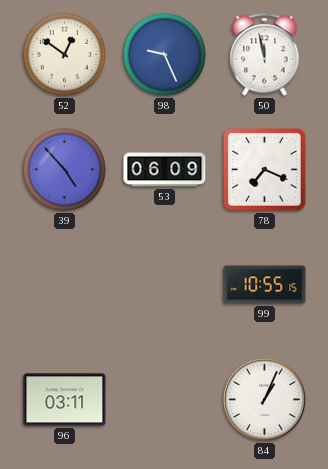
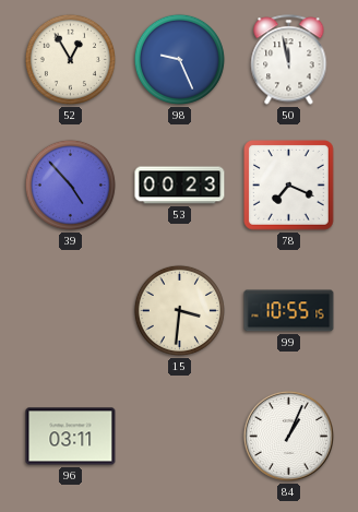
52: 12:51 -> 12:55 (70, 59)
53: 06:09 -> 00:23 (180, 186)
15: none -> 3:31 (179, 310)
